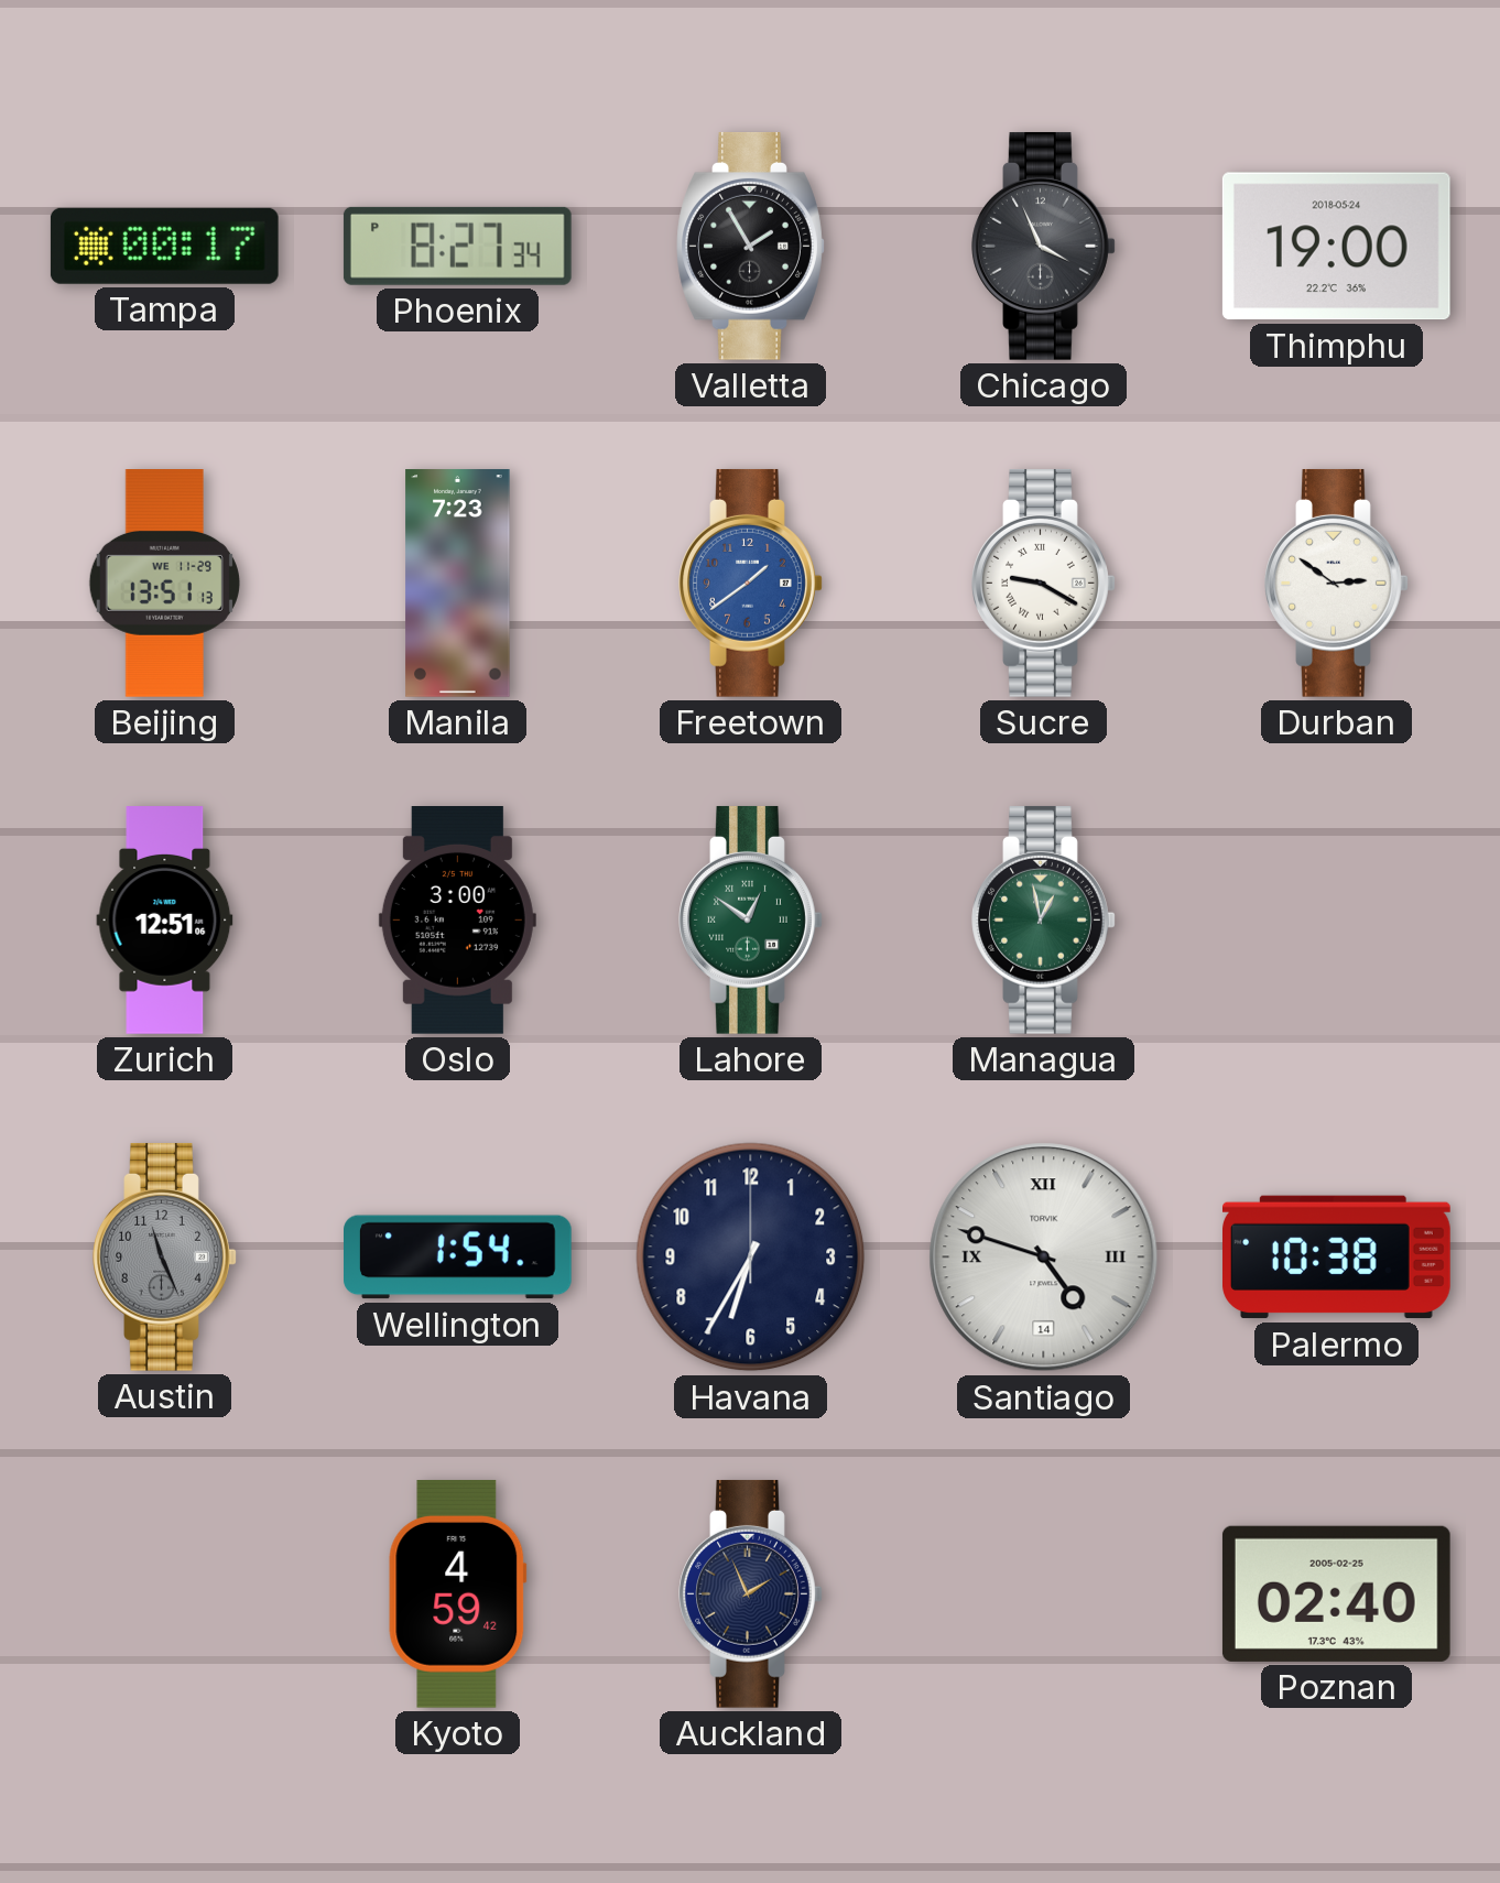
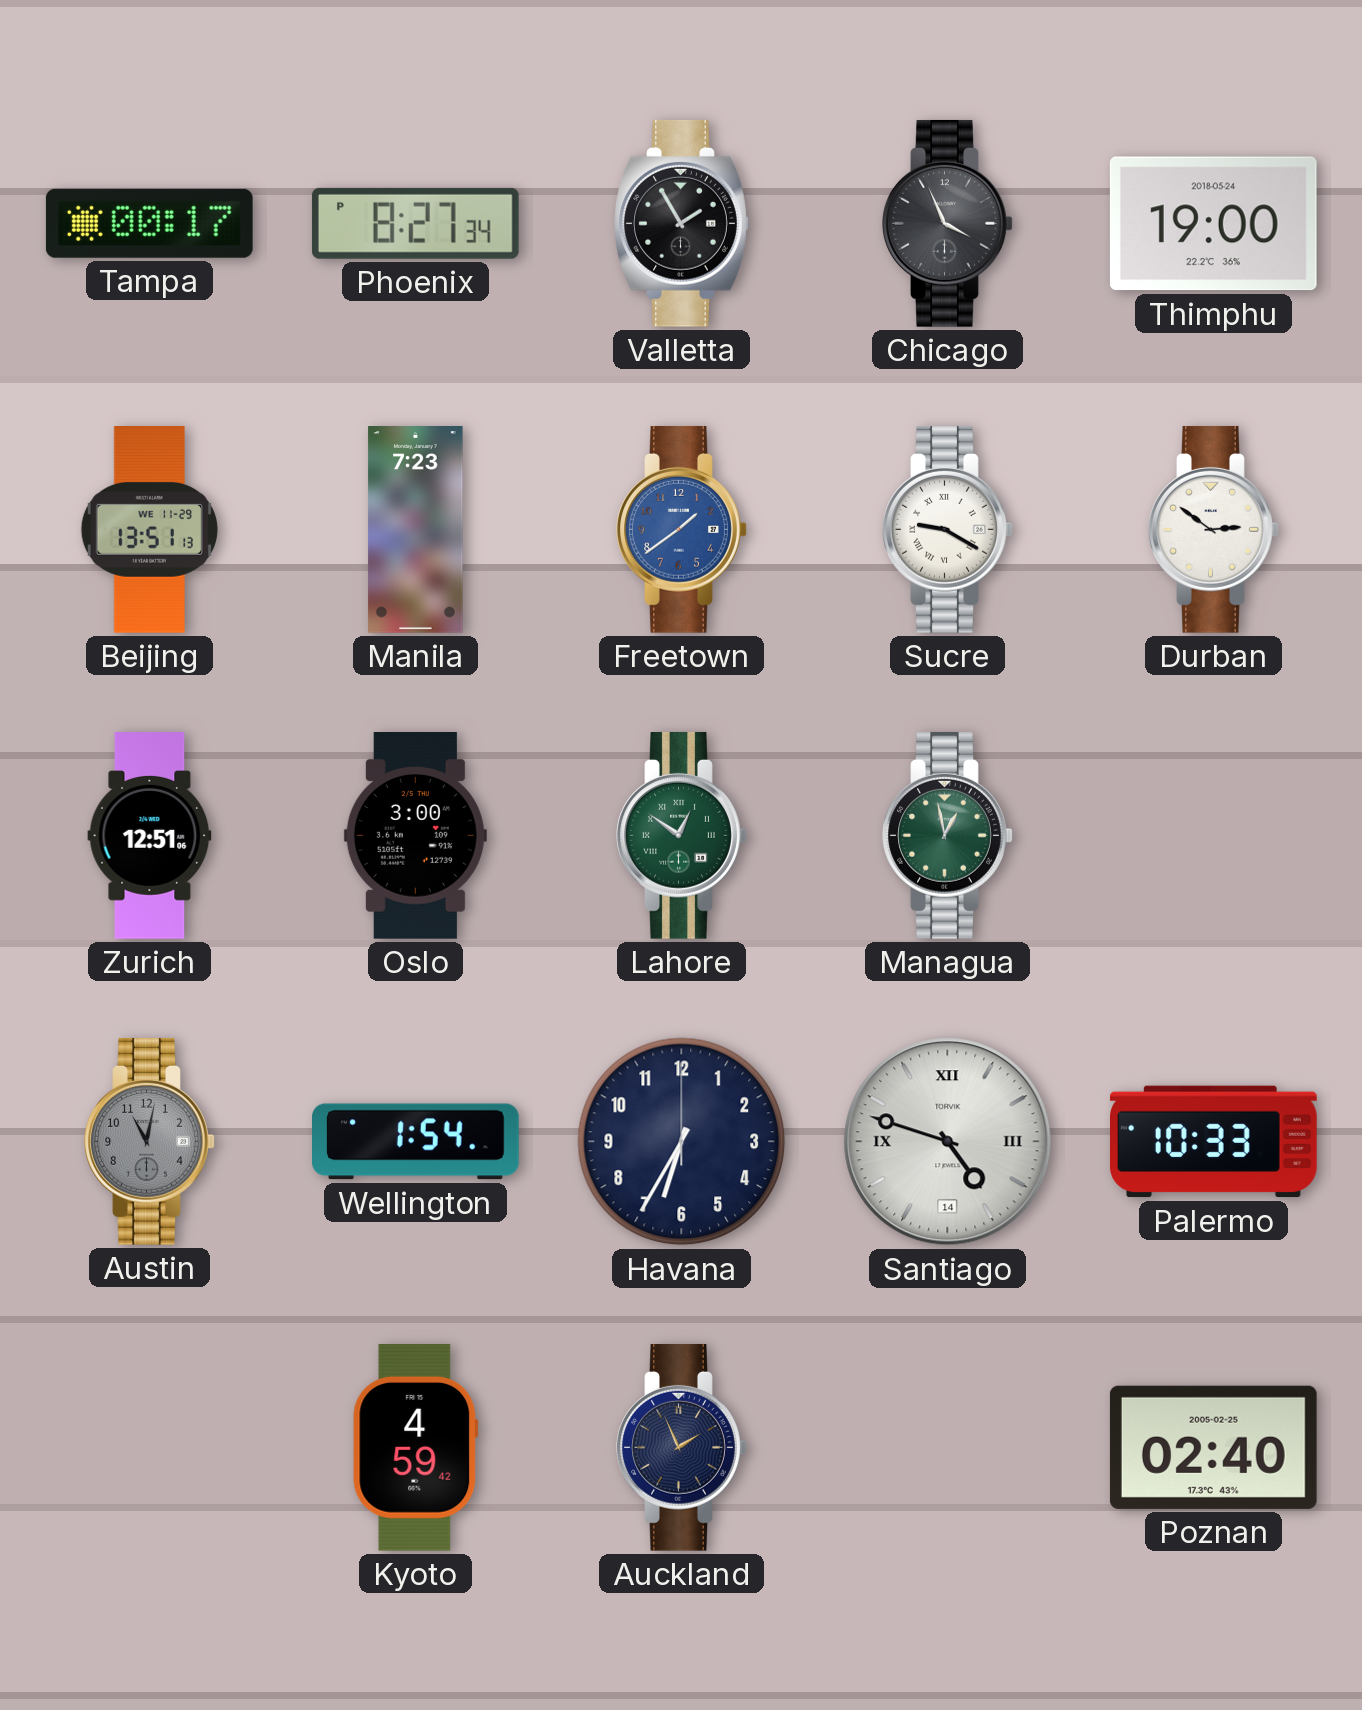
Austin: 11:26 -> 11:02 (150, 1141)
Palermo: 10:38 -> 10:33 (1214, 1142)
